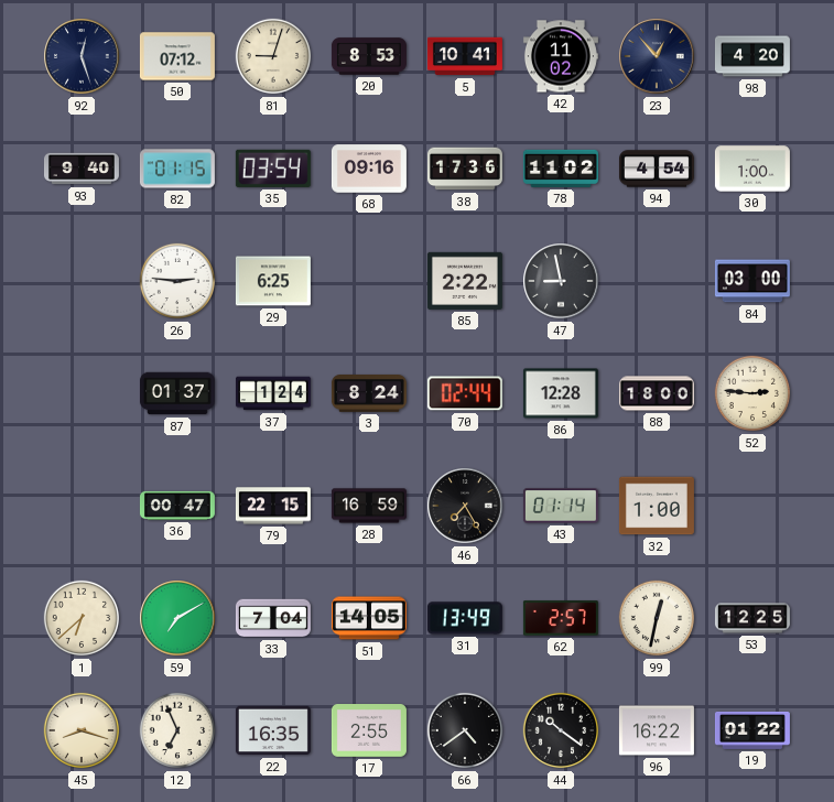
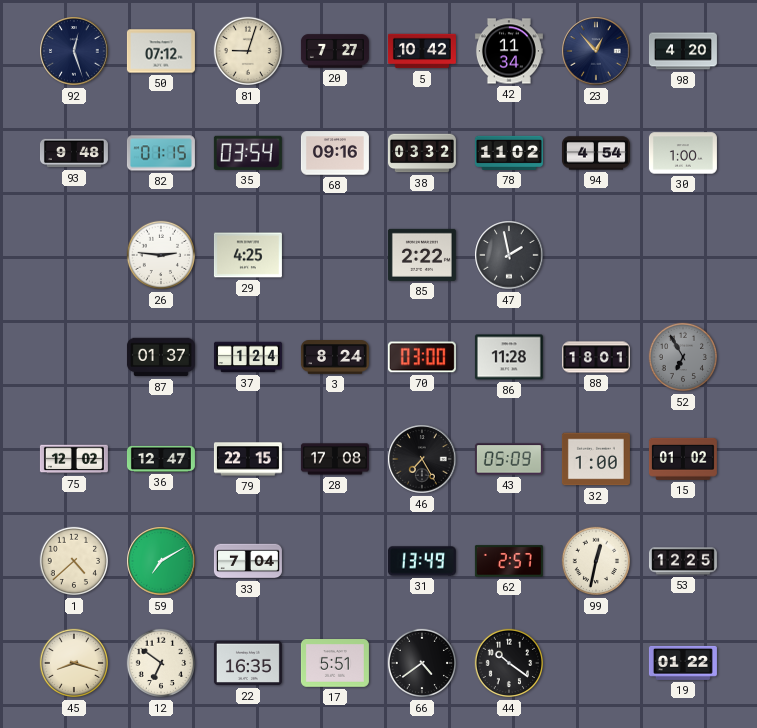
20: 8:53 -> 7:27 (335, 51)
5: 10:41 -> 10:42 (422, 51)
42: 11:02 -> 11:34 (509, 51)
93: 9:40 -> 9:48 (74, 153)
38: 17:36 -> 03:32 (422, 153)
29: 6:25 -> 4:25 (248, 255)
47: 8:58 -> 1:58 (509, 255)
84: 03:00 -> none (752, 281)
70: 02:44 -> 03:00 (422, 357)
86: 12:28 -> 11:28 (509, 357)
88: 18:00 -> 18:01 (596, 357)
52: 2:46 -> 6:55 (683, 357)
52 dial: cream -> grey (683, 357)
75: none -> 12:02 (74, 459)
36: 00:47 -> 12:47 (161, 459)
28: 16:59 -> 17:08 (335, 459)
43: 01:14 -> 05:09 (509, 459)
15: none -> 01:02 (683, 459)
1: 6:38 -> 4:38 (74, 561)
51: 14:05 -> none (369, 618)
12: 6:56 -> 6:51 (161, 663)
17: 2:55 -> 5:51 (335, 664)
96: 16:22 -> none (657, 730)
